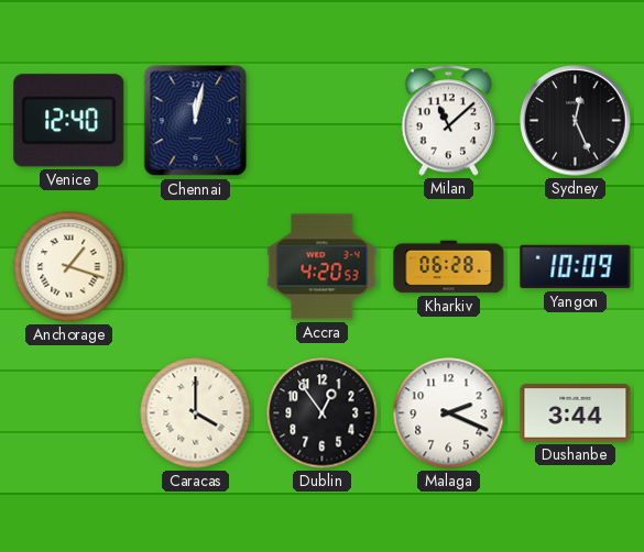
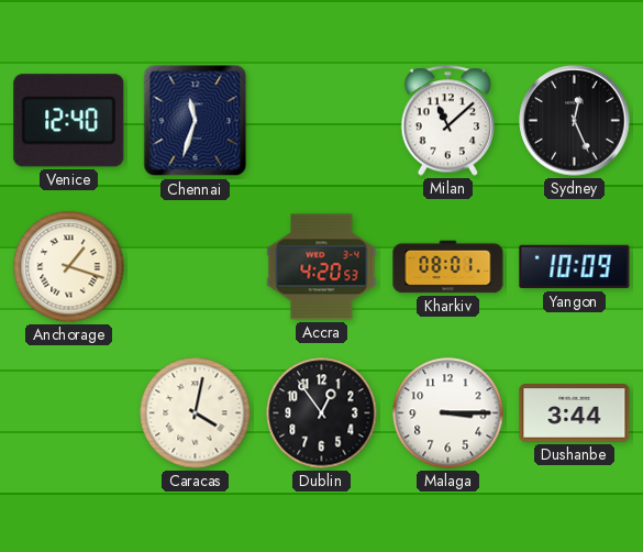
Chennai: 12:02 -> 11:33 (196, 121)
Kharkiv: 06:28 -> 08:01 (448, 267)
Caracas: 4:00 -> 4:02 (196, 413)
Malaga: 2:19 -> 3:15 (448, 413)
